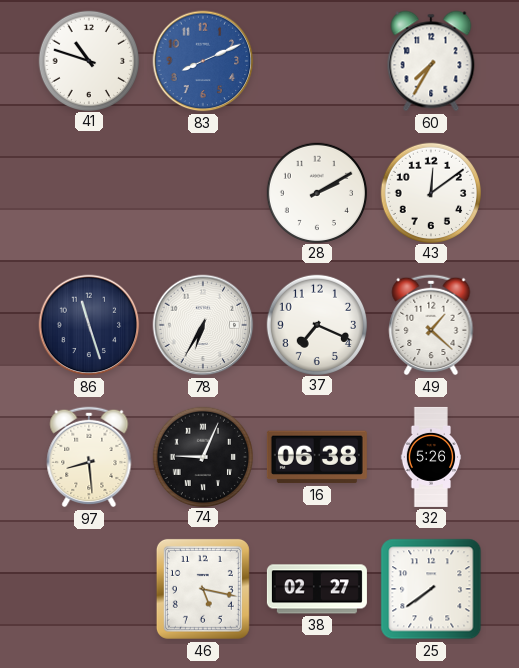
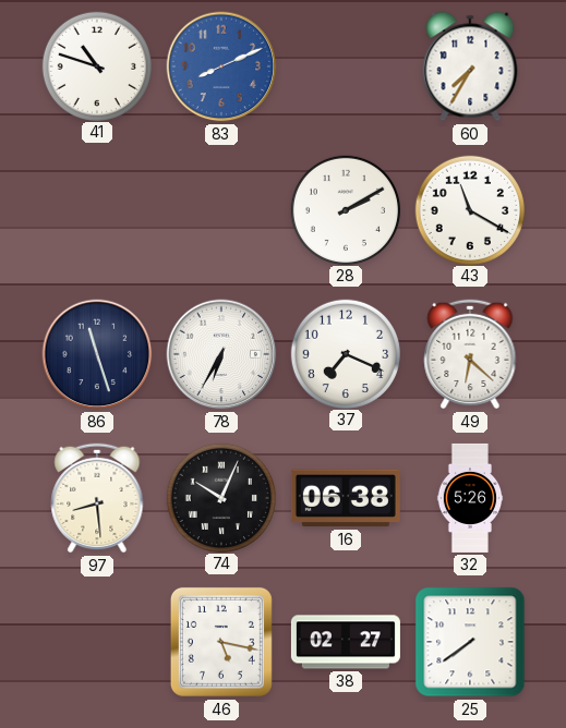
43: 12:09 -> 11:20 (469, 209)
49: 1:22 -> 6:22 (470, 354)
74: 9:04 -> 10:04 (220, 497)
